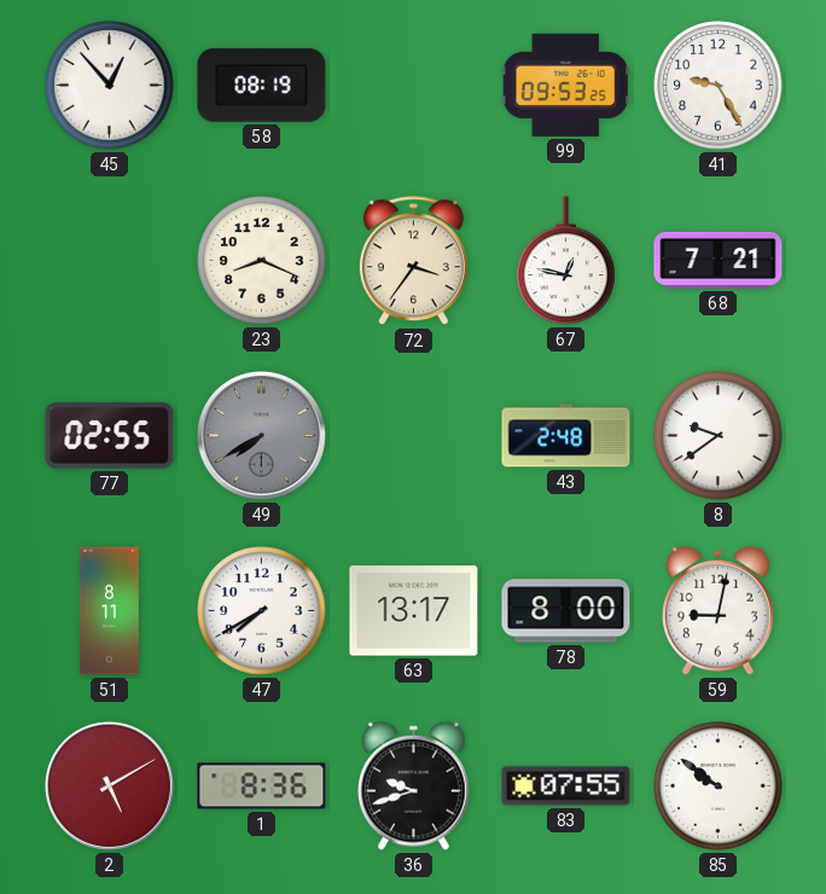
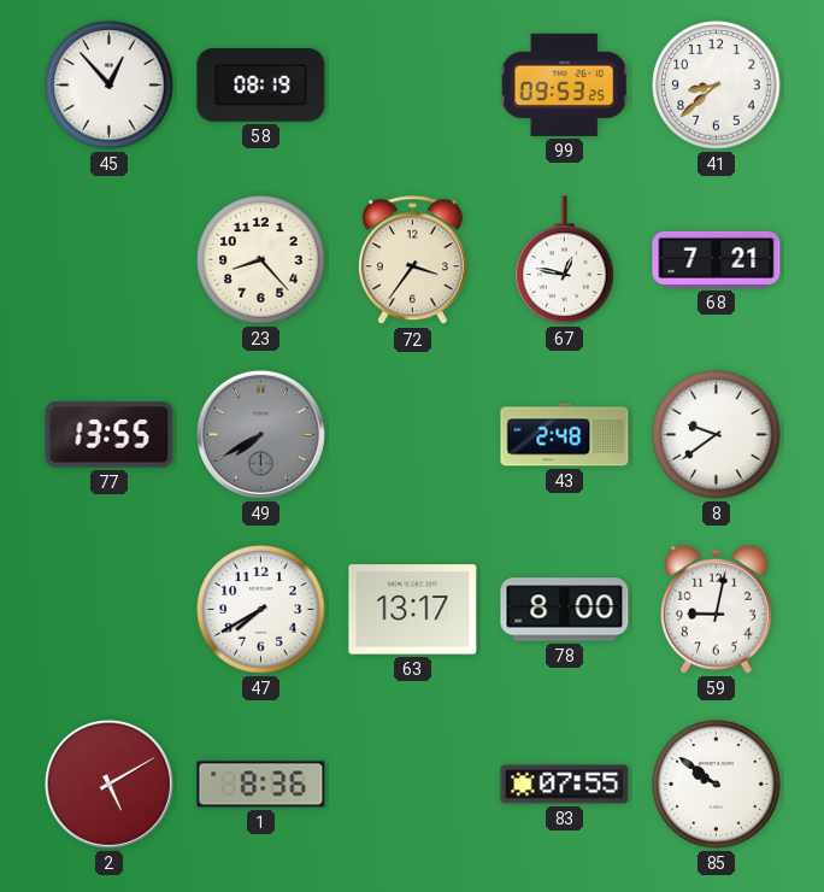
41: 9:25 -> 8:38 (717, 86)
23: 8:19 -> 8:23 (261, 260)
77: 02:55 -> 13:55 (110, 435)
51: 8:11 -> none (109, 611)
36: 9:42 -> none (413, 785)
